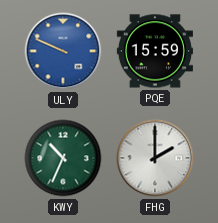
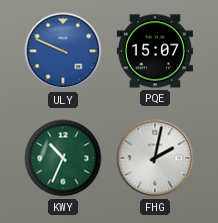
PQE: 15:59 -> 15:07 (155, 51)
FHG: 2:00 -> 2:02 (155, 158)
